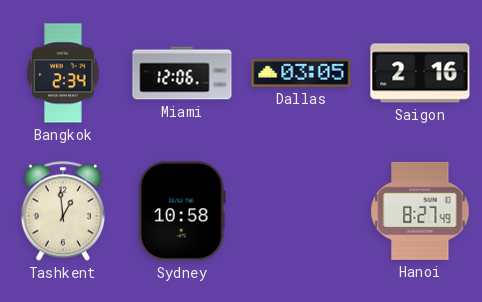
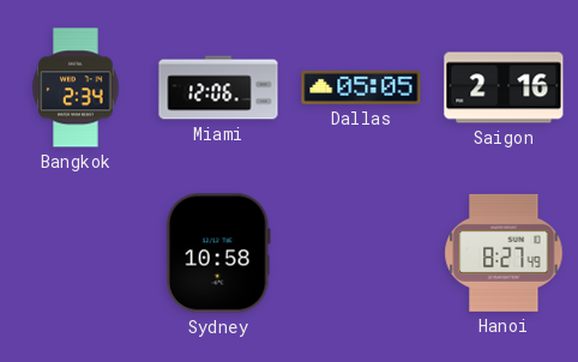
Dallas: 03:05 -> 05:05 (361, 88)
Tashkent: 12:59 -> none (63, 211)
